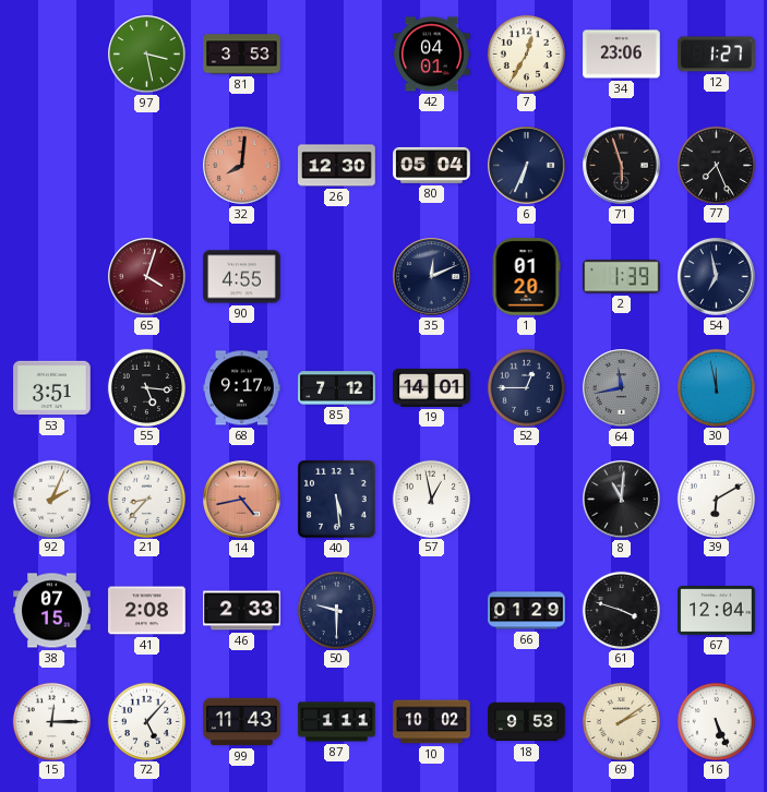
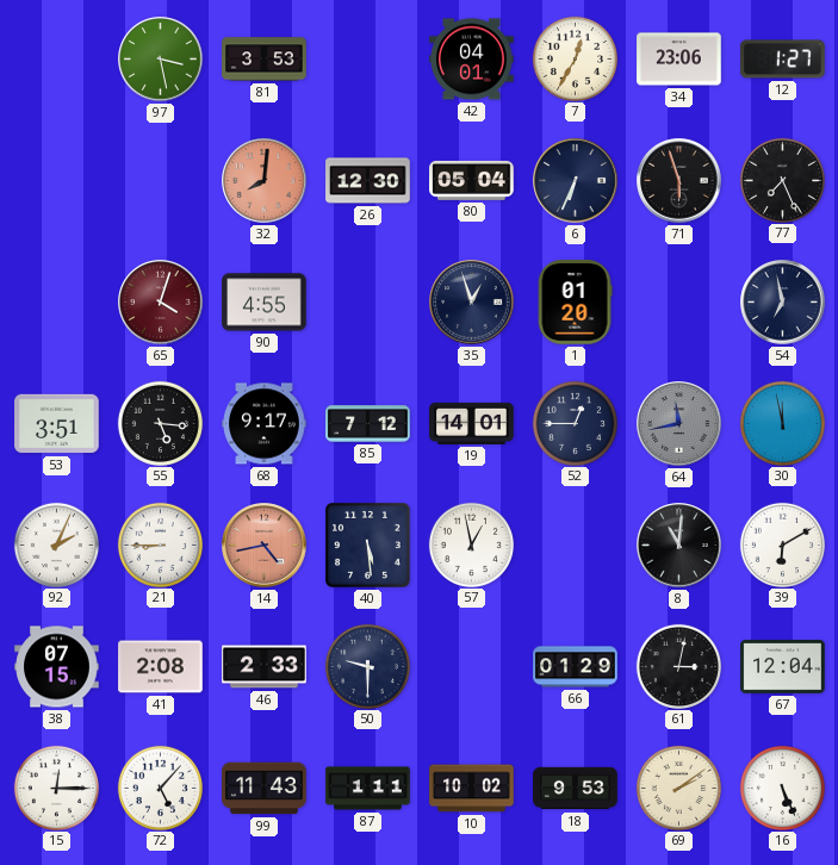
35: 12:11 -> 12:57 (472, 303)
2: 1:39 -> none (622, 277)
21: 8:37 -> 8:45 (160, 544)
61: 3:48 -> 3:02 (678, 666)
